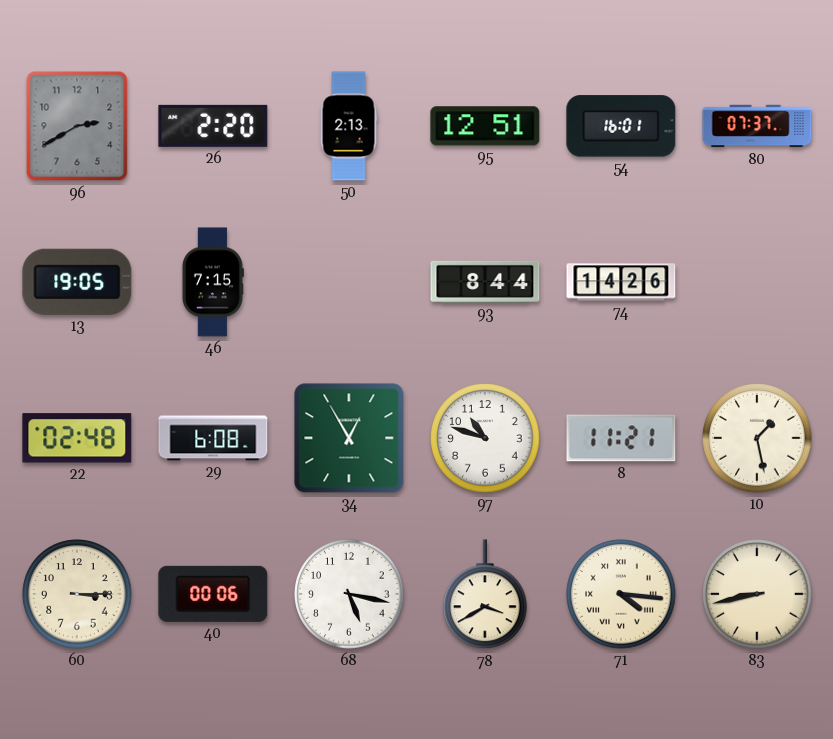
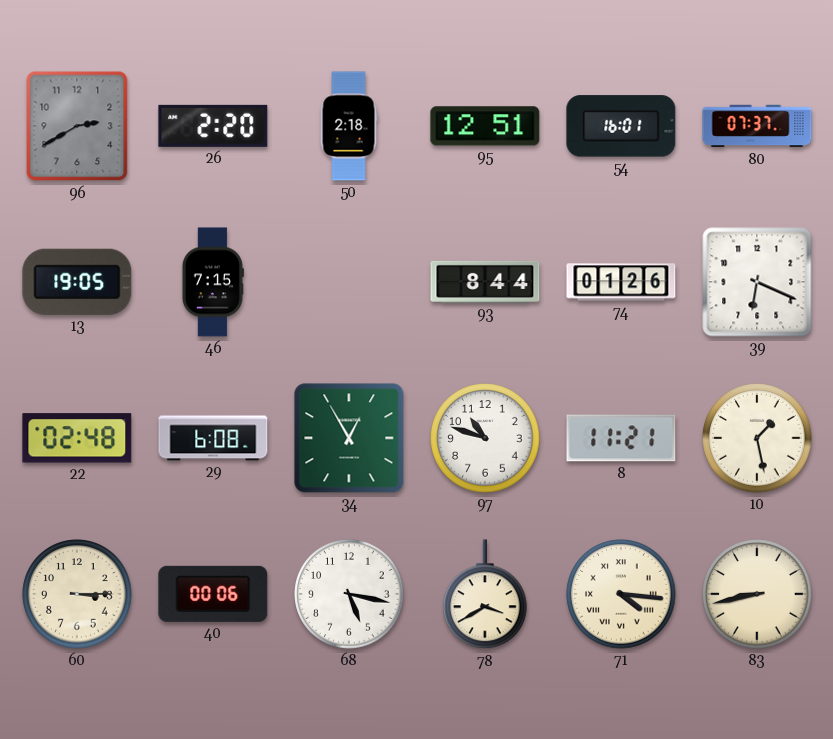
50: 2:13 -> 2:18 (349, 126)
74: 14:26 -> 01:26 (621, 282)
39: none -> 6:19 (757, 282)
